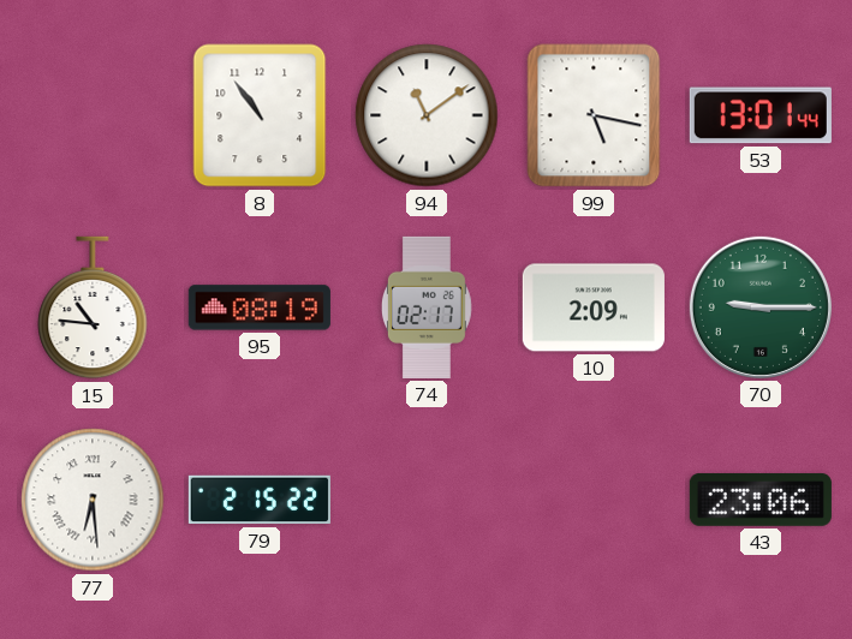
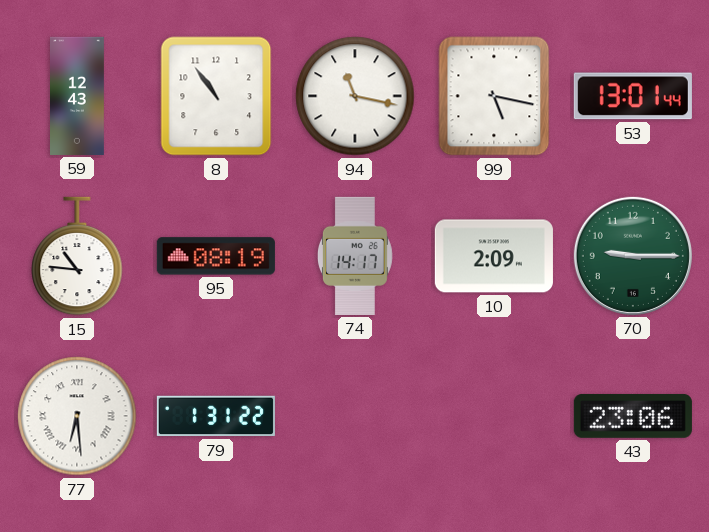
59: none -> 12:43 (78, 96)
94: 11:09 -> 11:17 (355, 96)
74: 02:17 -> 14:17 (355, 256)
79: 2:15 -> 1:31 (216, 416)
